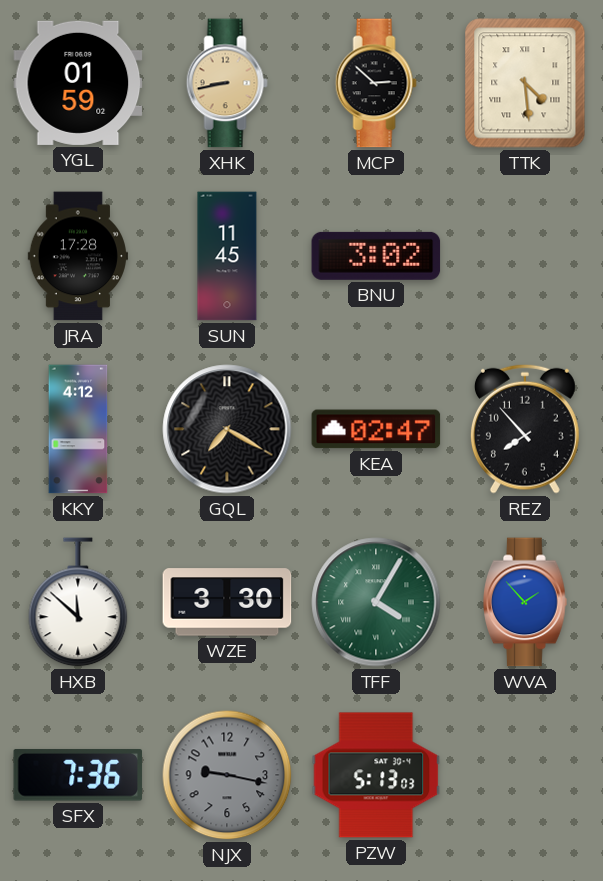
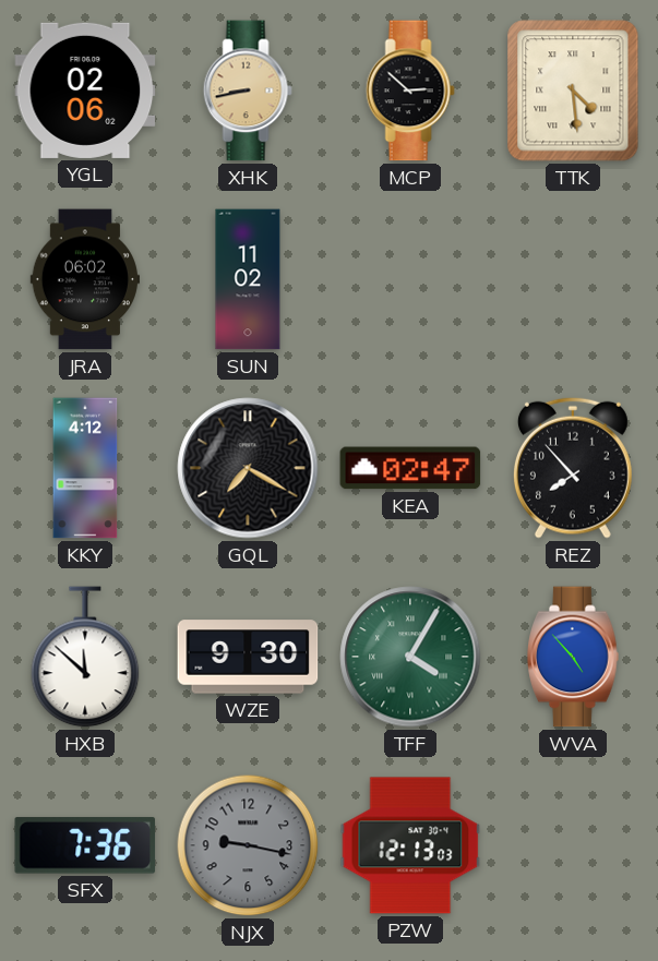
YGL: 01:59 -> 02:06 (85, 91)
JRA: 17:28 -> 06:02 (84, 279)
SUN: 11:45 -> 11:02 (248, 279)
BNU: 3:02 -> none (376, 256)
WZE: 3:30 -> 9:30 (248, 657)
WVA: 1:53 -> 4:53 (573, 657)
PZW: 5:13 -> 12:13 (410, 845)
